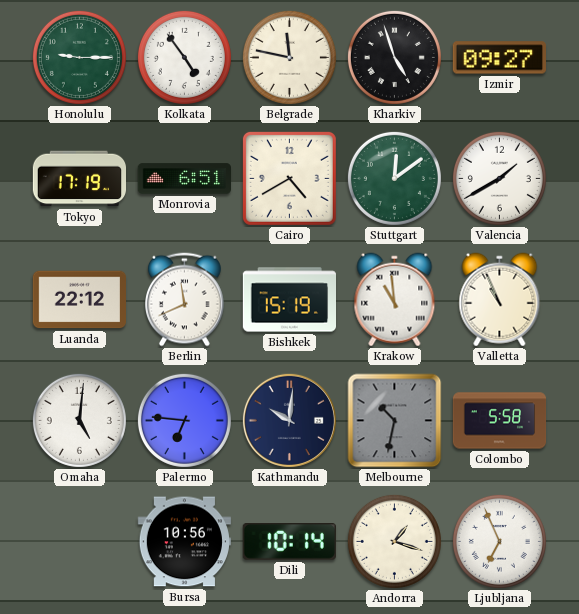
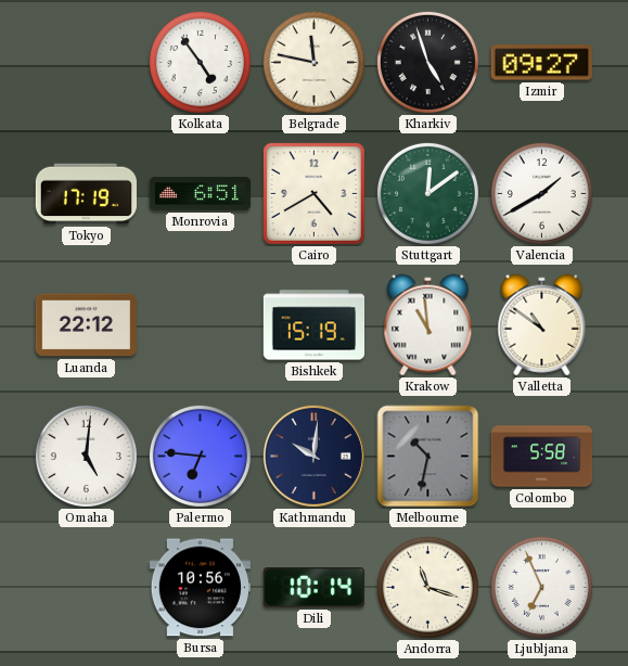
Honolulu: 9:15 -> none (79, 57)
Berlin: 11:41 -> none (185, 300)
Valletta: 10:56 -> 10:51 (542, 325)
Andorra: 1:18 -> 11:18 (427, 587)
